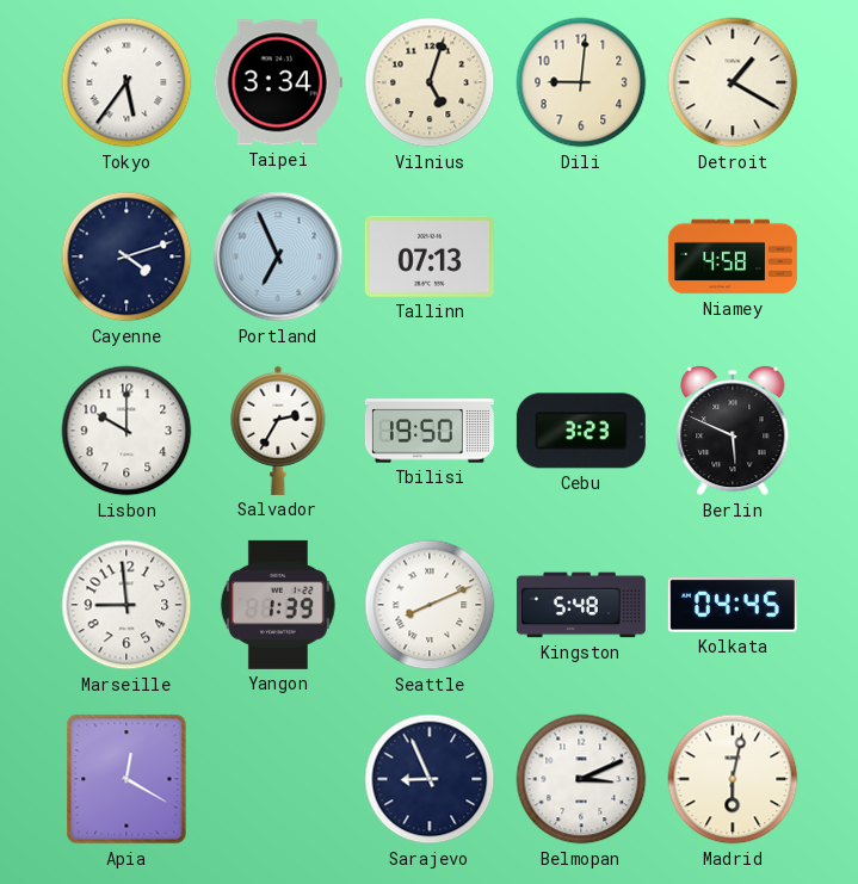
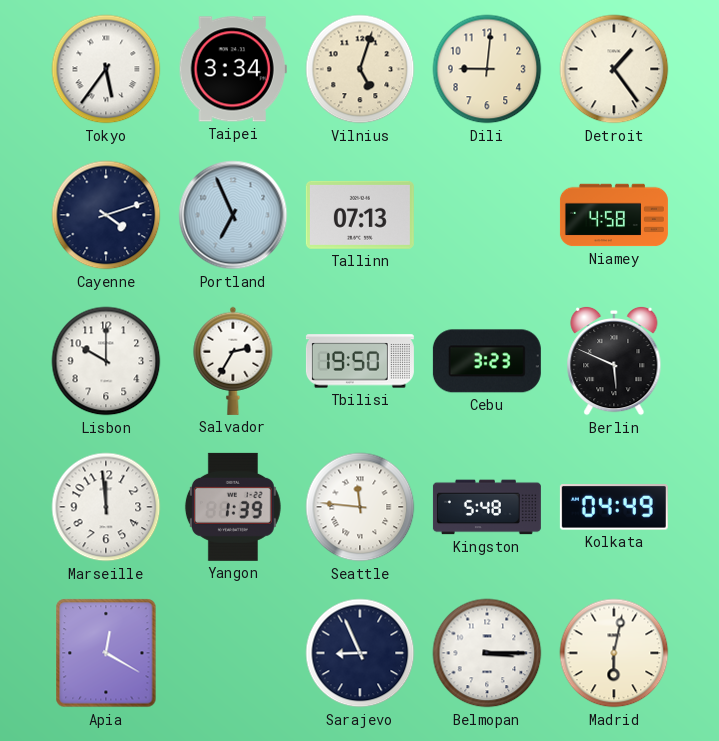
Detroit: 1:20 -> 1:24 (614, 69)
Marseille: 8:59 -> 11:59 (106, 507)
Seattle: 8:11 -> 11:46 (360, 507)
Kolkata: 04:45 -> 04:49 (614, 507)
Belmopan: 3:11 -> 3:15 (487, 653)
